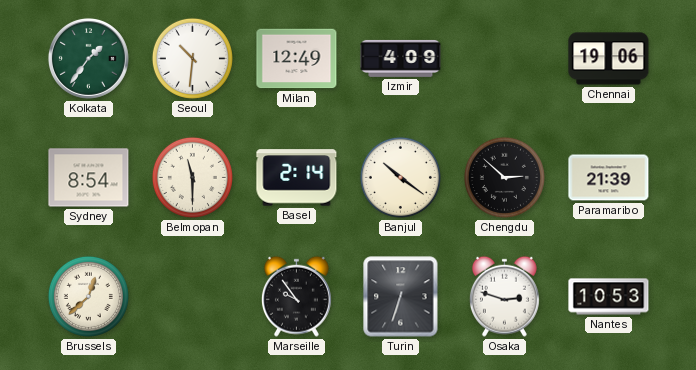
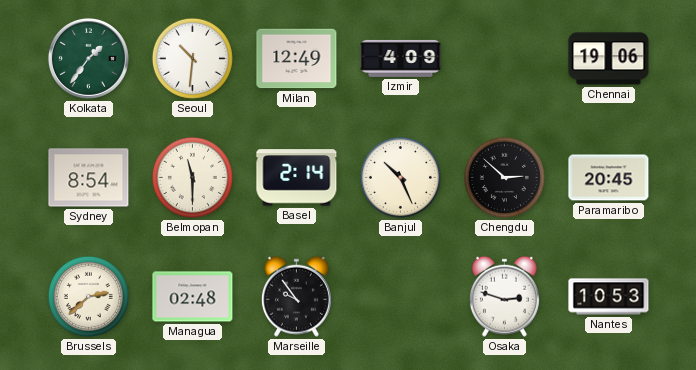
Banjul: 10:21 -> 10:26 (400, 177)
Paramaribo: 21:39 -> 20:45 (609, 178)
Brussels: 12:38 -> 2:38 (88, 296)
Managua: none -> 02:48 (193, 297)
Turin: 6:33 -> none (401, 297)
